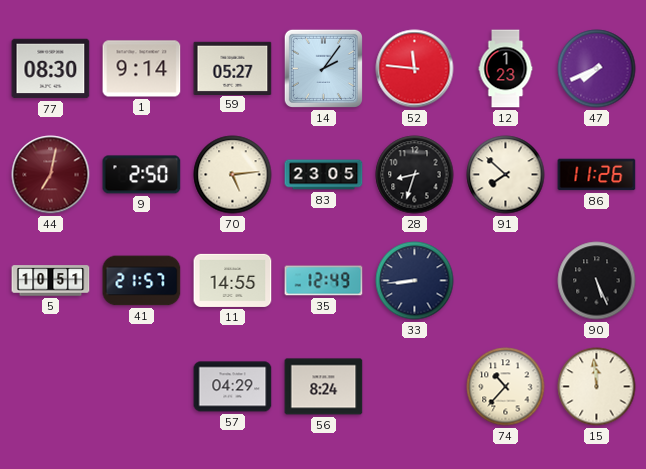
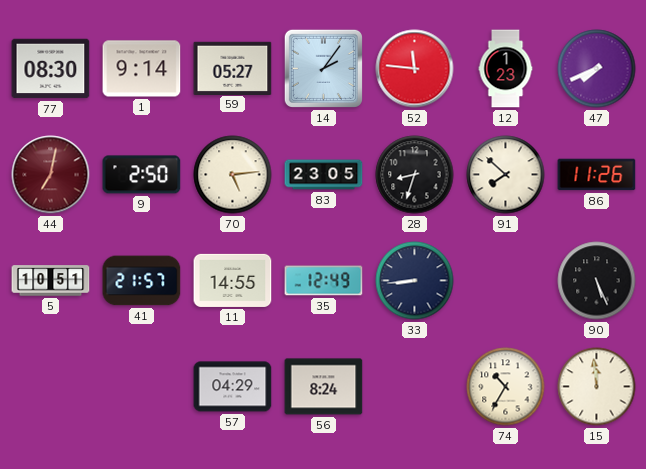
74: 10:37 -> 10:35 (506, 387)
